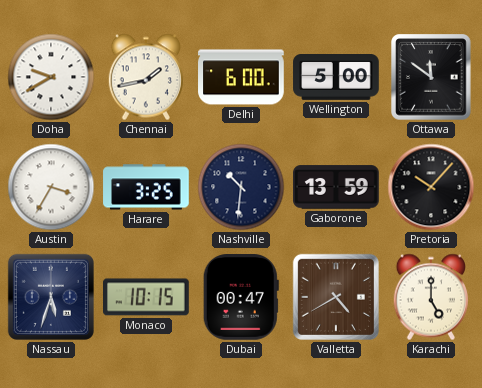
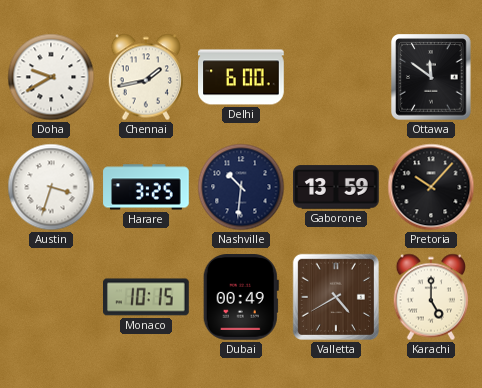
Wellington: 5:00 -> none (336, 78)
Austin: 3:35 -> 3:33 (51, 187)
Nassau: 5:33 -> none (51, 297)
Dubai: 00:47 -> 00:49 (241, 298)
